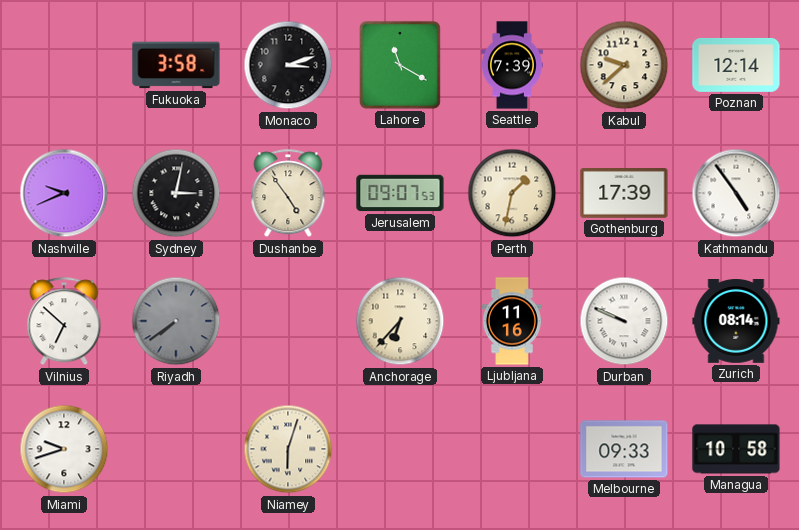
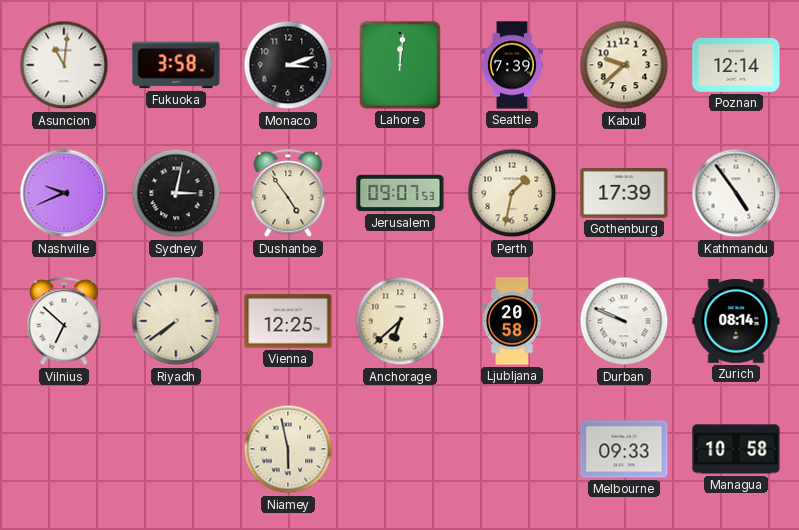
Asuncion: none -> 11:01 (64, 65)
Lahore: 11:20 -> 12:01 (400, 65)
Riyadh dial: grey -> cream (176, 321)
Vienna: none -> 12:25 (288, 321)
Anchorage: 6:37 -> 6:38 (400, 321)
Ljubljana: 11:16 -> 20:58 (512, 321)
Miami: 9:42 -> none (64, 449)
Niamey: 6:03 -> 5:58 (288, 449)
